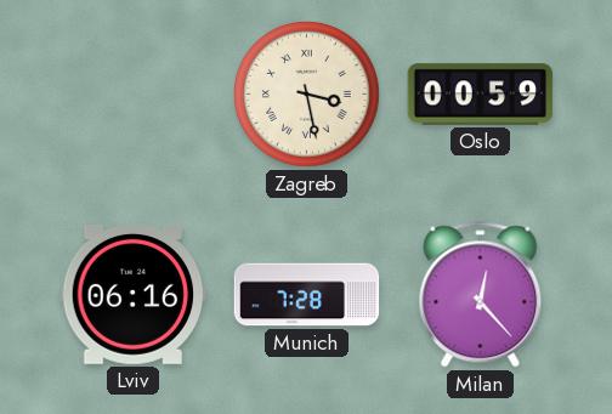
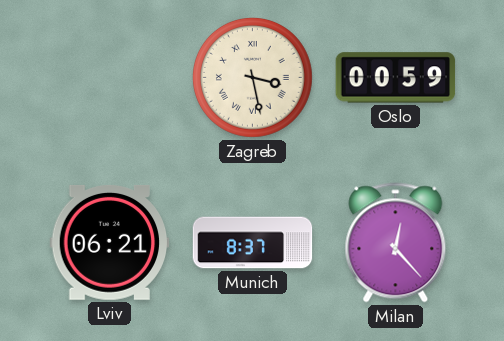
Lviv: 06:16 -> 06:21 (110, 242)
Munich: 7:28 -> 8:37 (253, 243)
